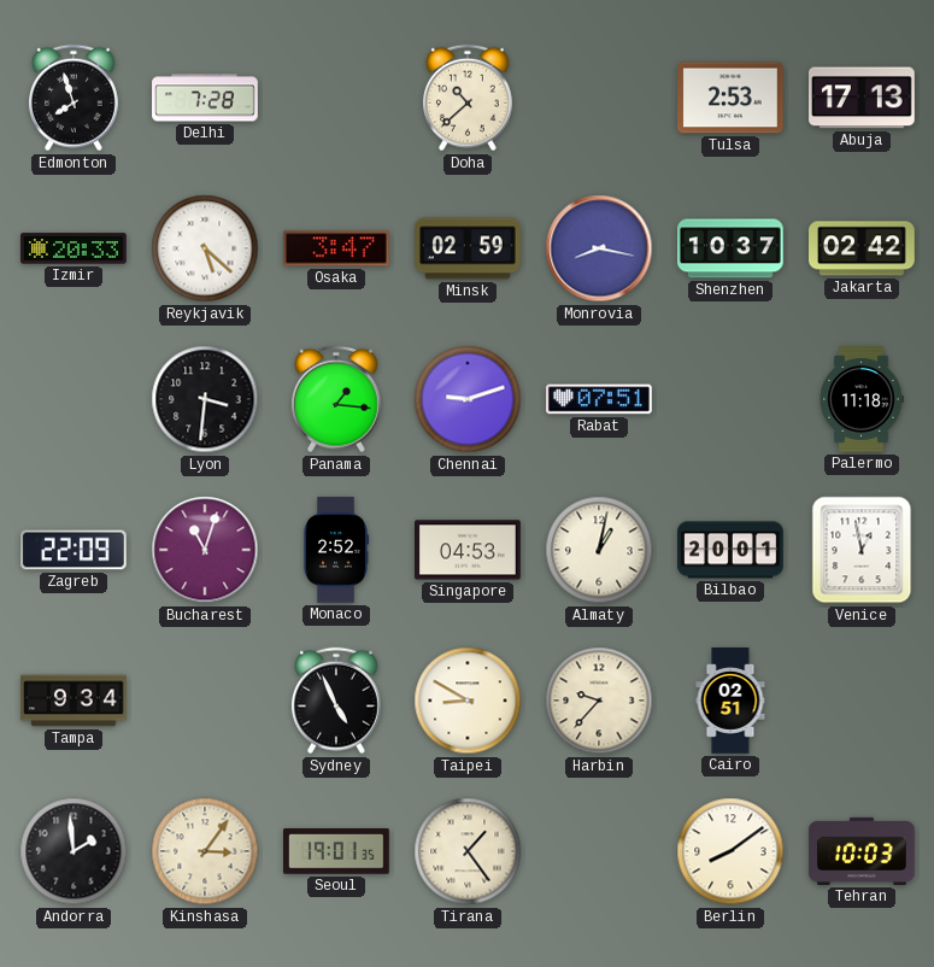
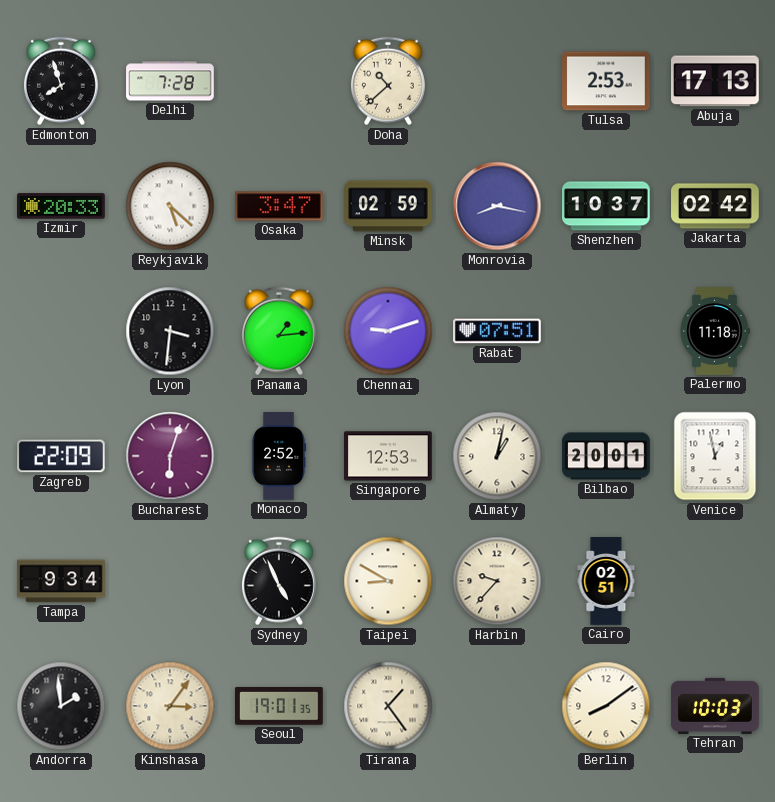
Panama: 1:16 -> 1:14 (279, 331)
Bucharest: 11:03 -> 6:03 (170, 456)
Singapore: 04:53 -> 12:53 (389, 456)
